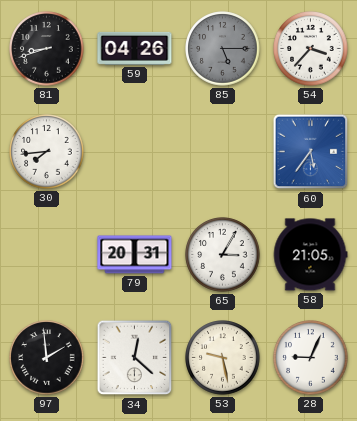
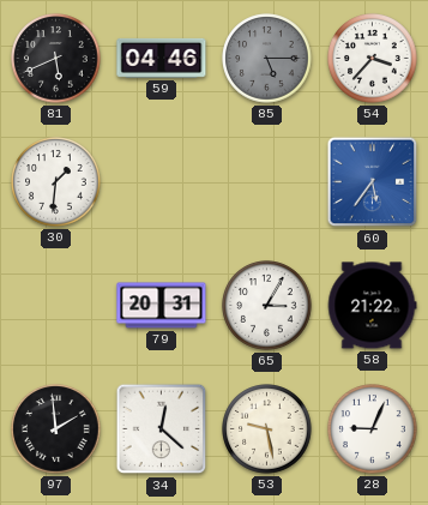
81: 8:42 -> 5:41 (56, 59)
59: 04:26 -> 04:46 (162, 58)
30: 7:44 -> 1:31 (56, 182)
58: 21:05 -> 21:22 (372, 306)
